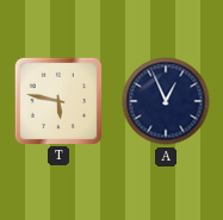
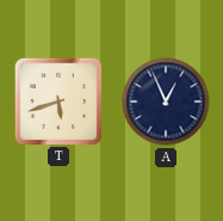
T: 5:47 -> 5:42 (57, 100)
